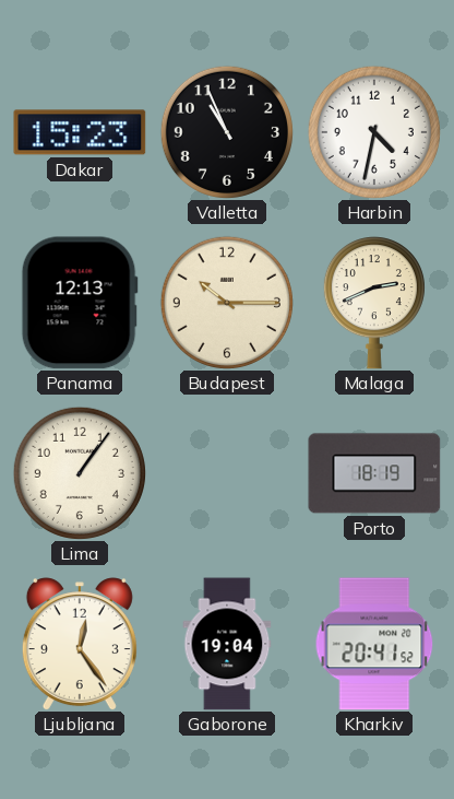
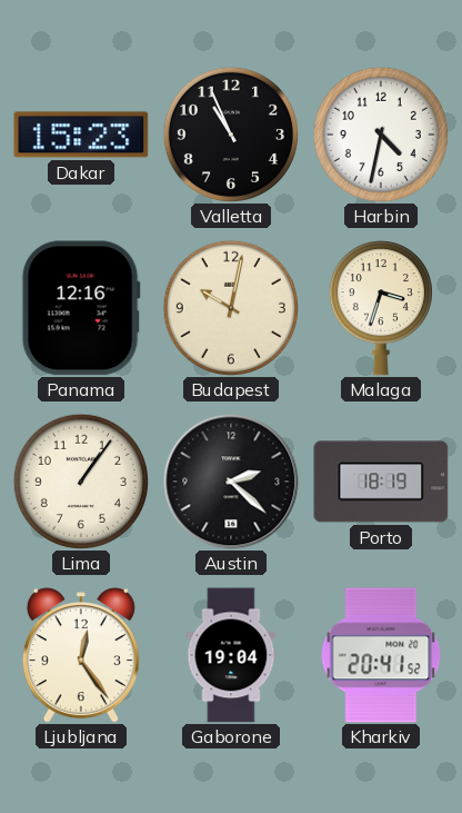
Panama: 12:13 -> 12:16 (81, 308)
Budapest: 10:15 -> 10:02 (231, 308)
Malaga: 2:41 -> 3:33 (381, 308)
Austin: none -> 2:22 (231, 482)
